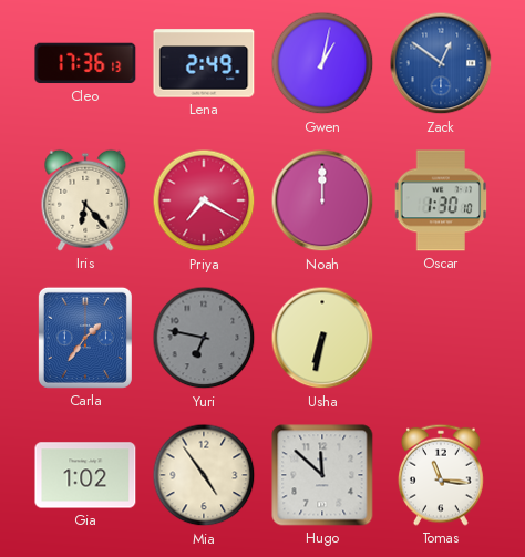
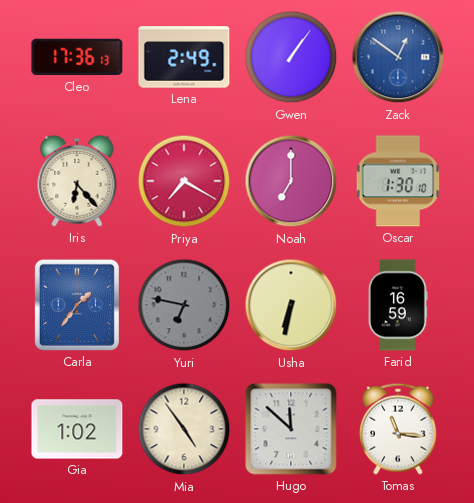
Gwen: 1:02 -> 1:06 (291, 57)
Noah: 12:00 -> 7:00 (291, 181)
Farid: none -> 16:59 (398, 305)
